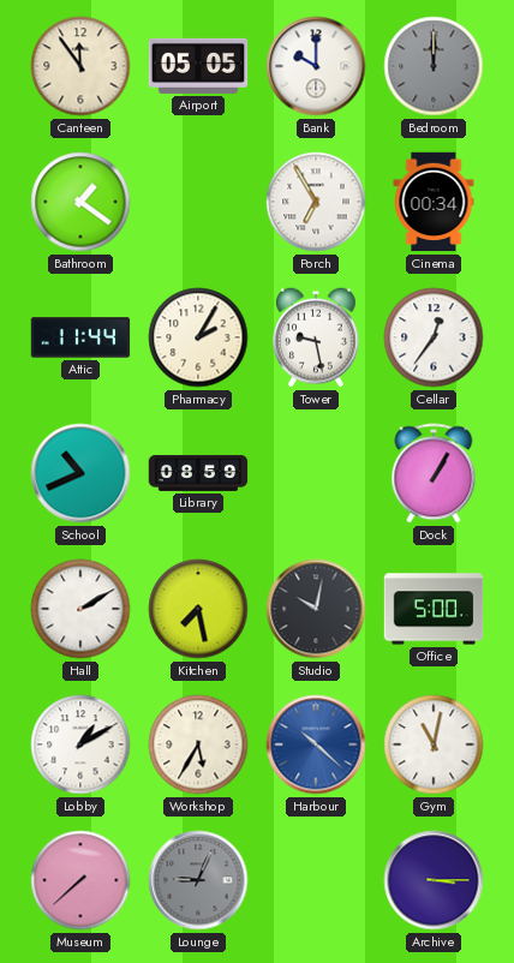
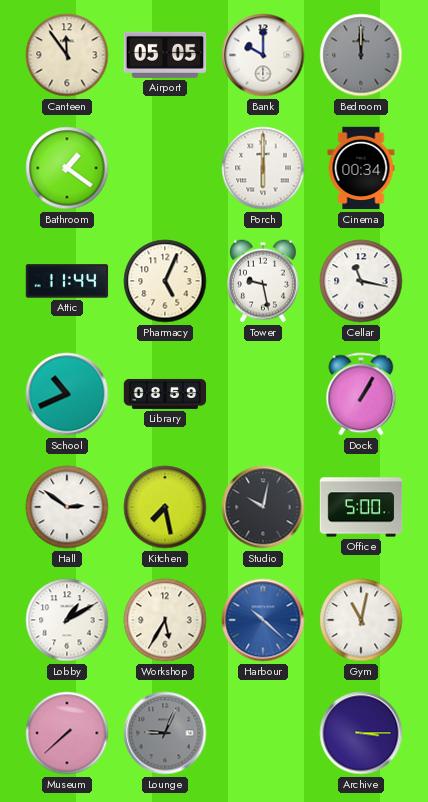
Porch: 6:55 -> 6:00 (263, 168)
Pharmacy: 2:05 -> 5:04 (165, 281)
Cellar: 12:36 -> 11:17 (361, 281)
Hall: 2:10 -> 2:51 (67, 507)
